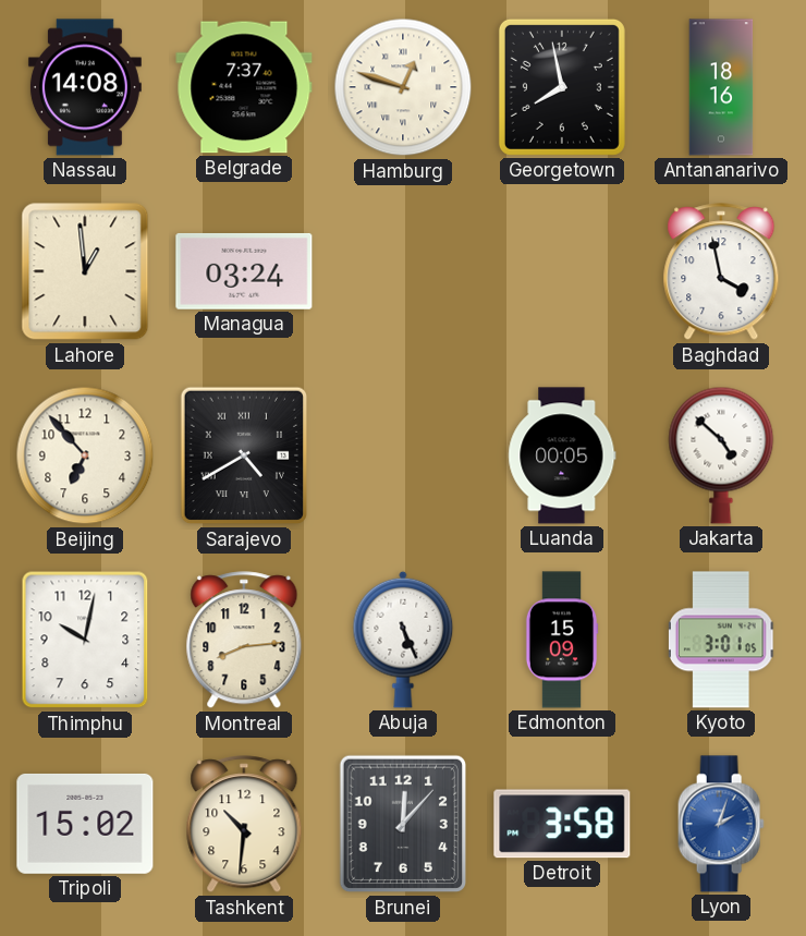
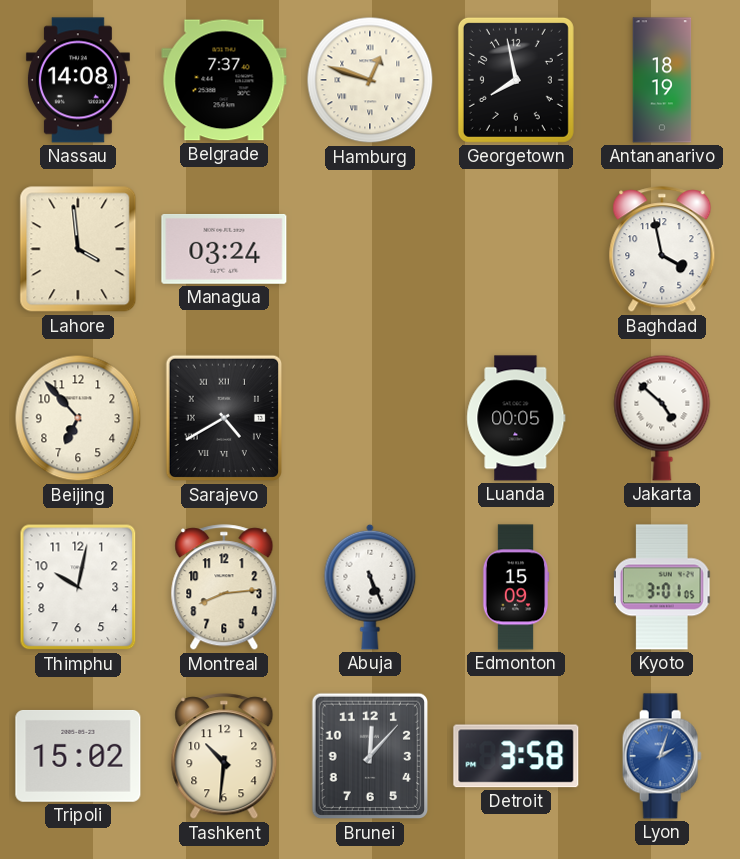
Antananarivo: 18:16 -> 18:19 (662, 80)
Lahore: 12:59 -> 3:59 (78, 249)
